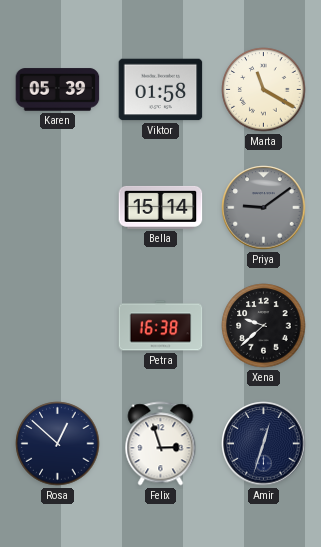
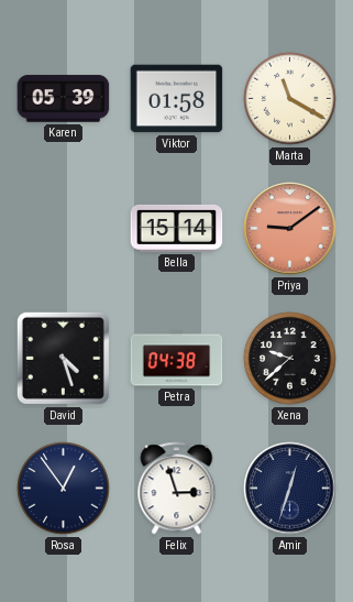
Priya dial: grey -> salmon (290, 229)
David: none -> 4:27 (63, 358)
Petra: 16:38 -> 04:38 (177, 359)
Rosa: 12:52 -> 12:54 (64, 489)
